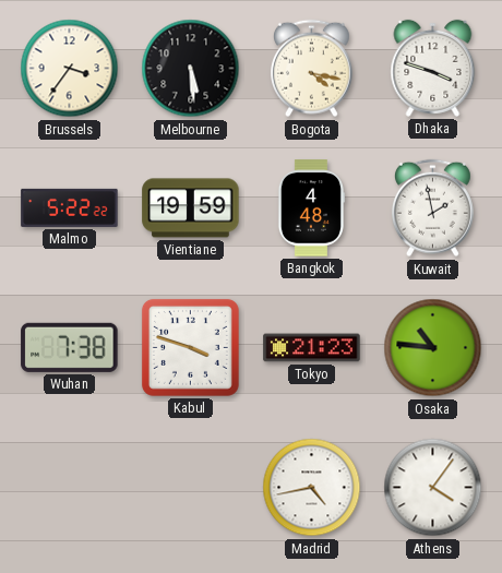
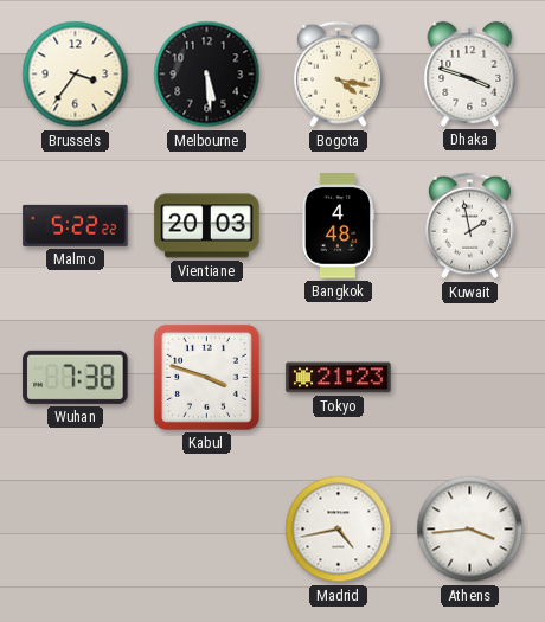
Vientiane: 19:59 -> 20:03 (207, 226)
Osaka: 10:46 -> none (433, 348)
Athens: 4:06 -> 3:44 (470, 530)
